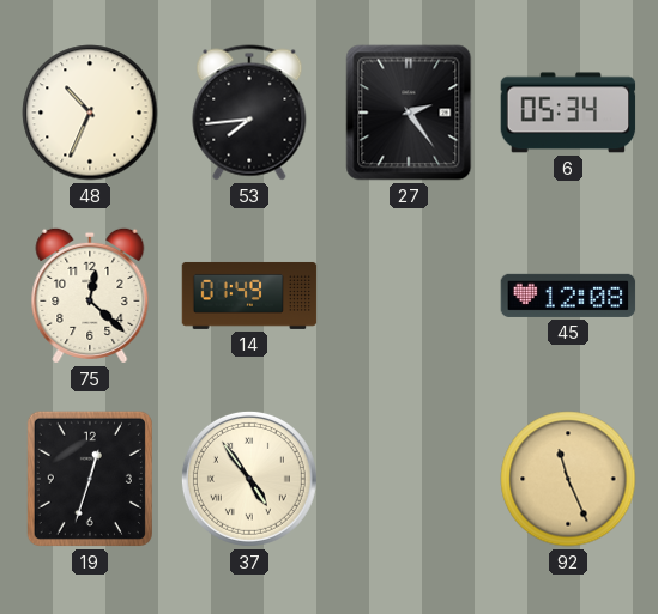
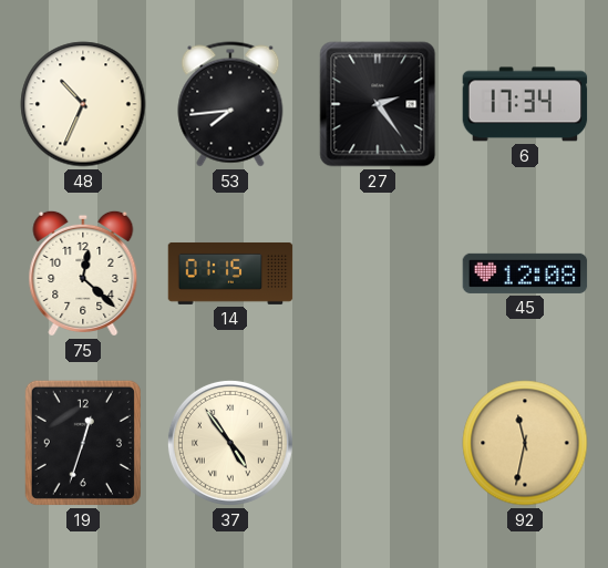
6: 05:34 -> 17:34 (525, 104)
14: 01:49 -> 01:15 (230, 273)
92: 11:26 -> 11:32 (525, 443)
